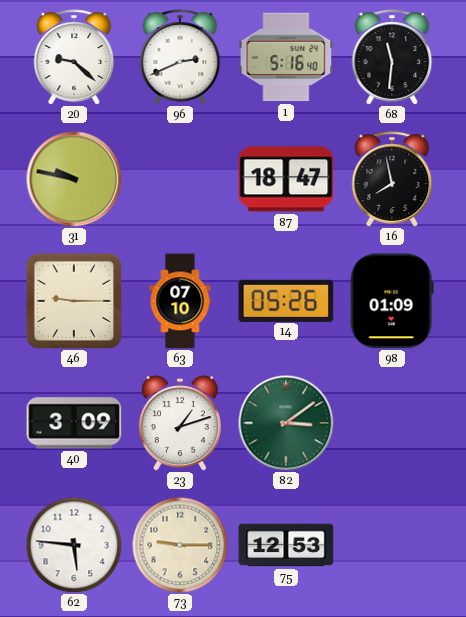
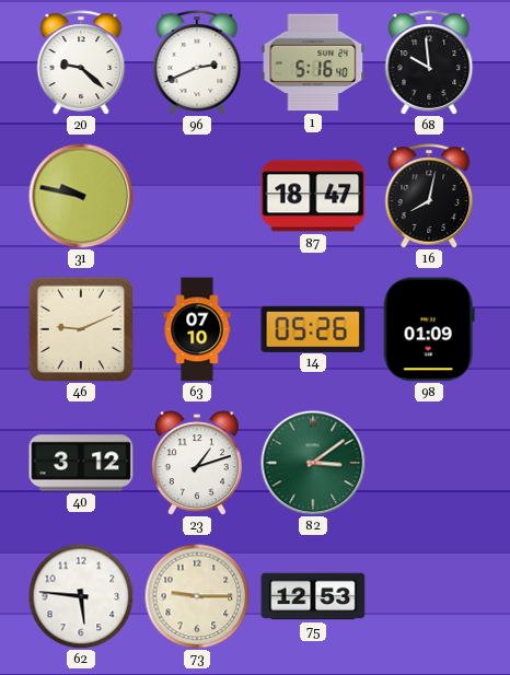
68: 11:31 -> 9:59 (429, 62)
16: 7:58 -> 8:02 (429, 196)
46: 9:15 -> 9:11 (80, 328)
40: 3:09 -> 3:12 (81, 463)
